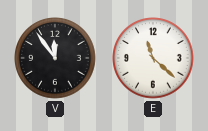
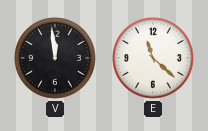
V: 11:54 -> 11:59 (56, 59)
